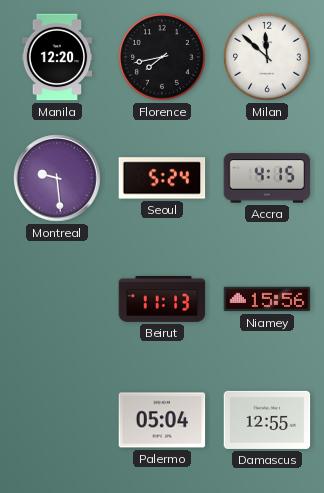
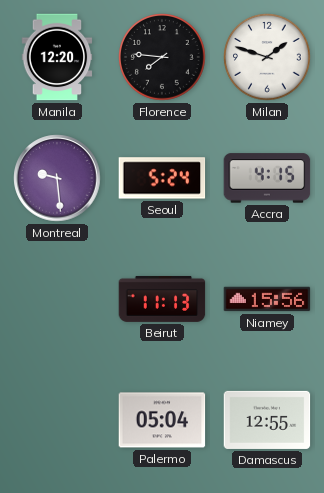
Florence: 7:43 -> 7:46 (162, 57)
Milan: 11:52 -> 1:48 (267, 57)
